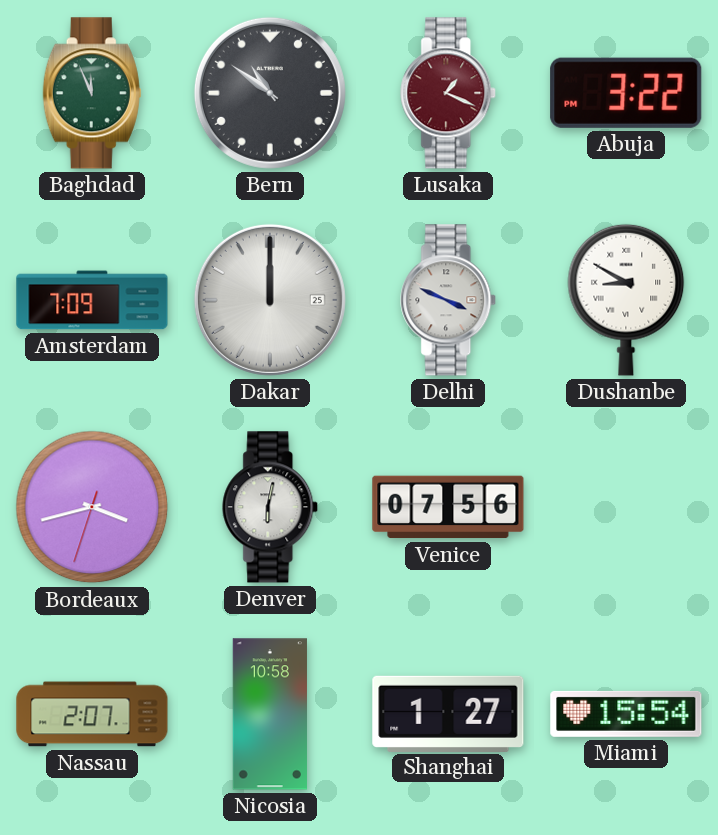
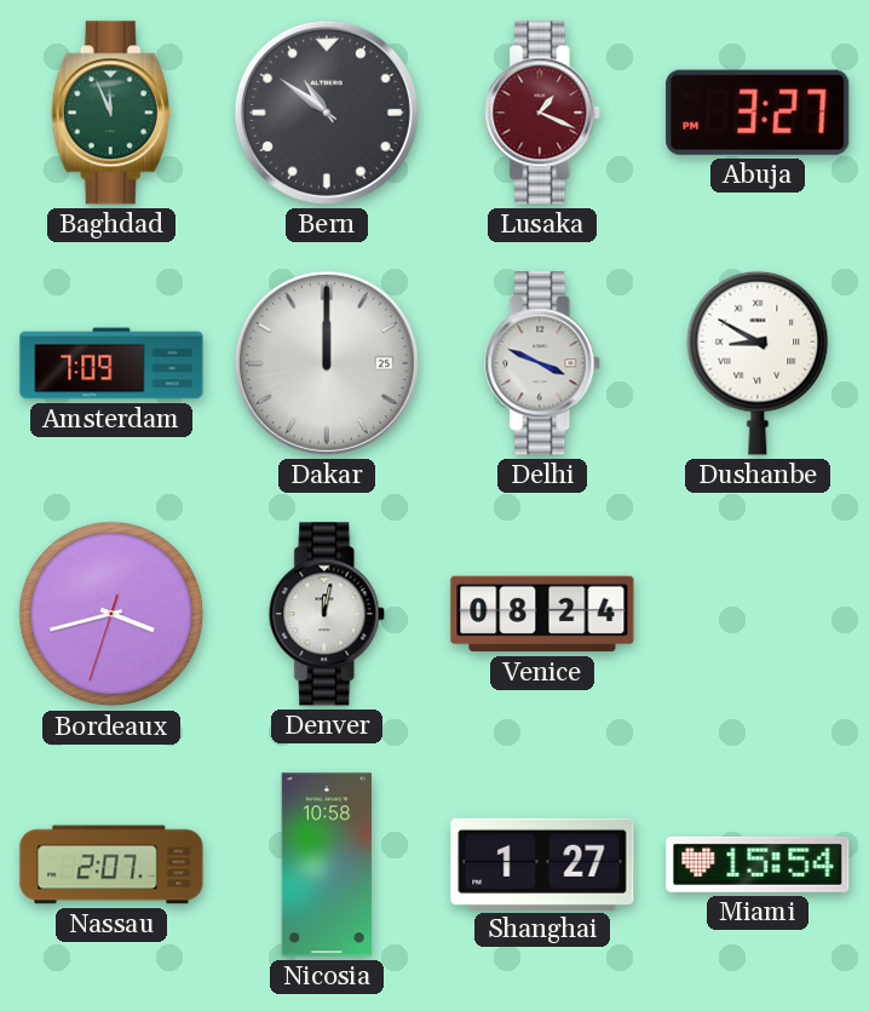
Abuja: 3:22 -> 3:27 (758, 113)
Denver: 6:02 -> 12:02 (328, 614)
Venice: 07:56 -> 08:24 (542, 614)
